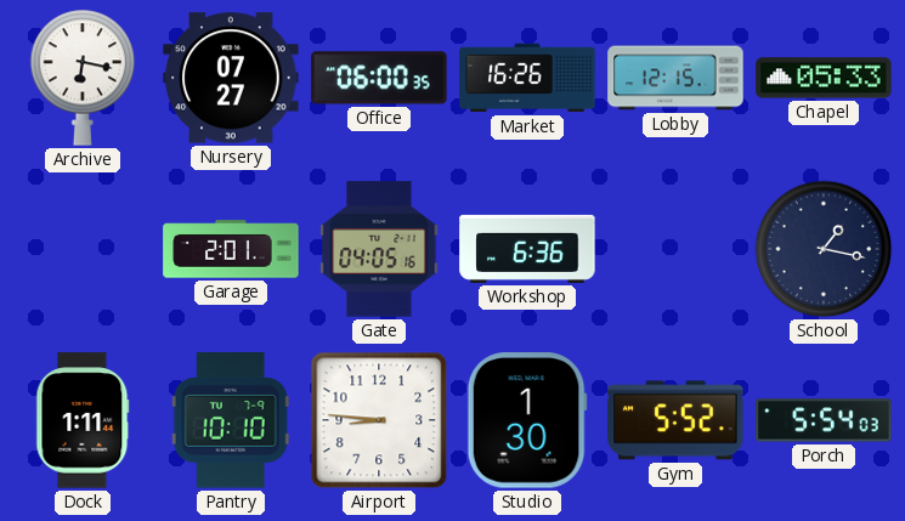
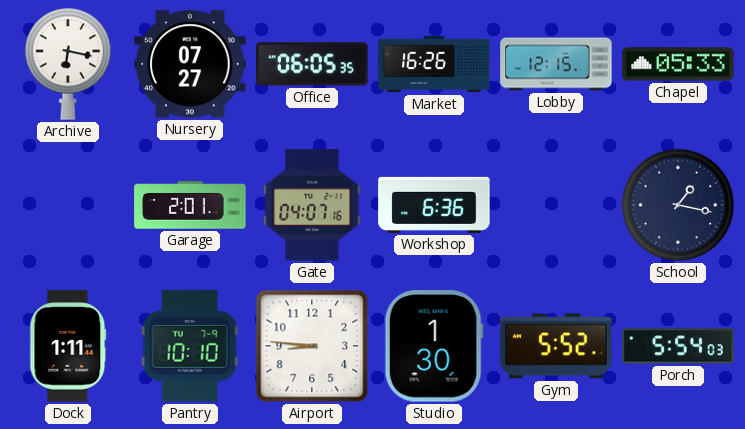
Office: 06:00 -> 06:05 (312, 64)
Gate: 04:05 -> 04:07 (312, 205)
